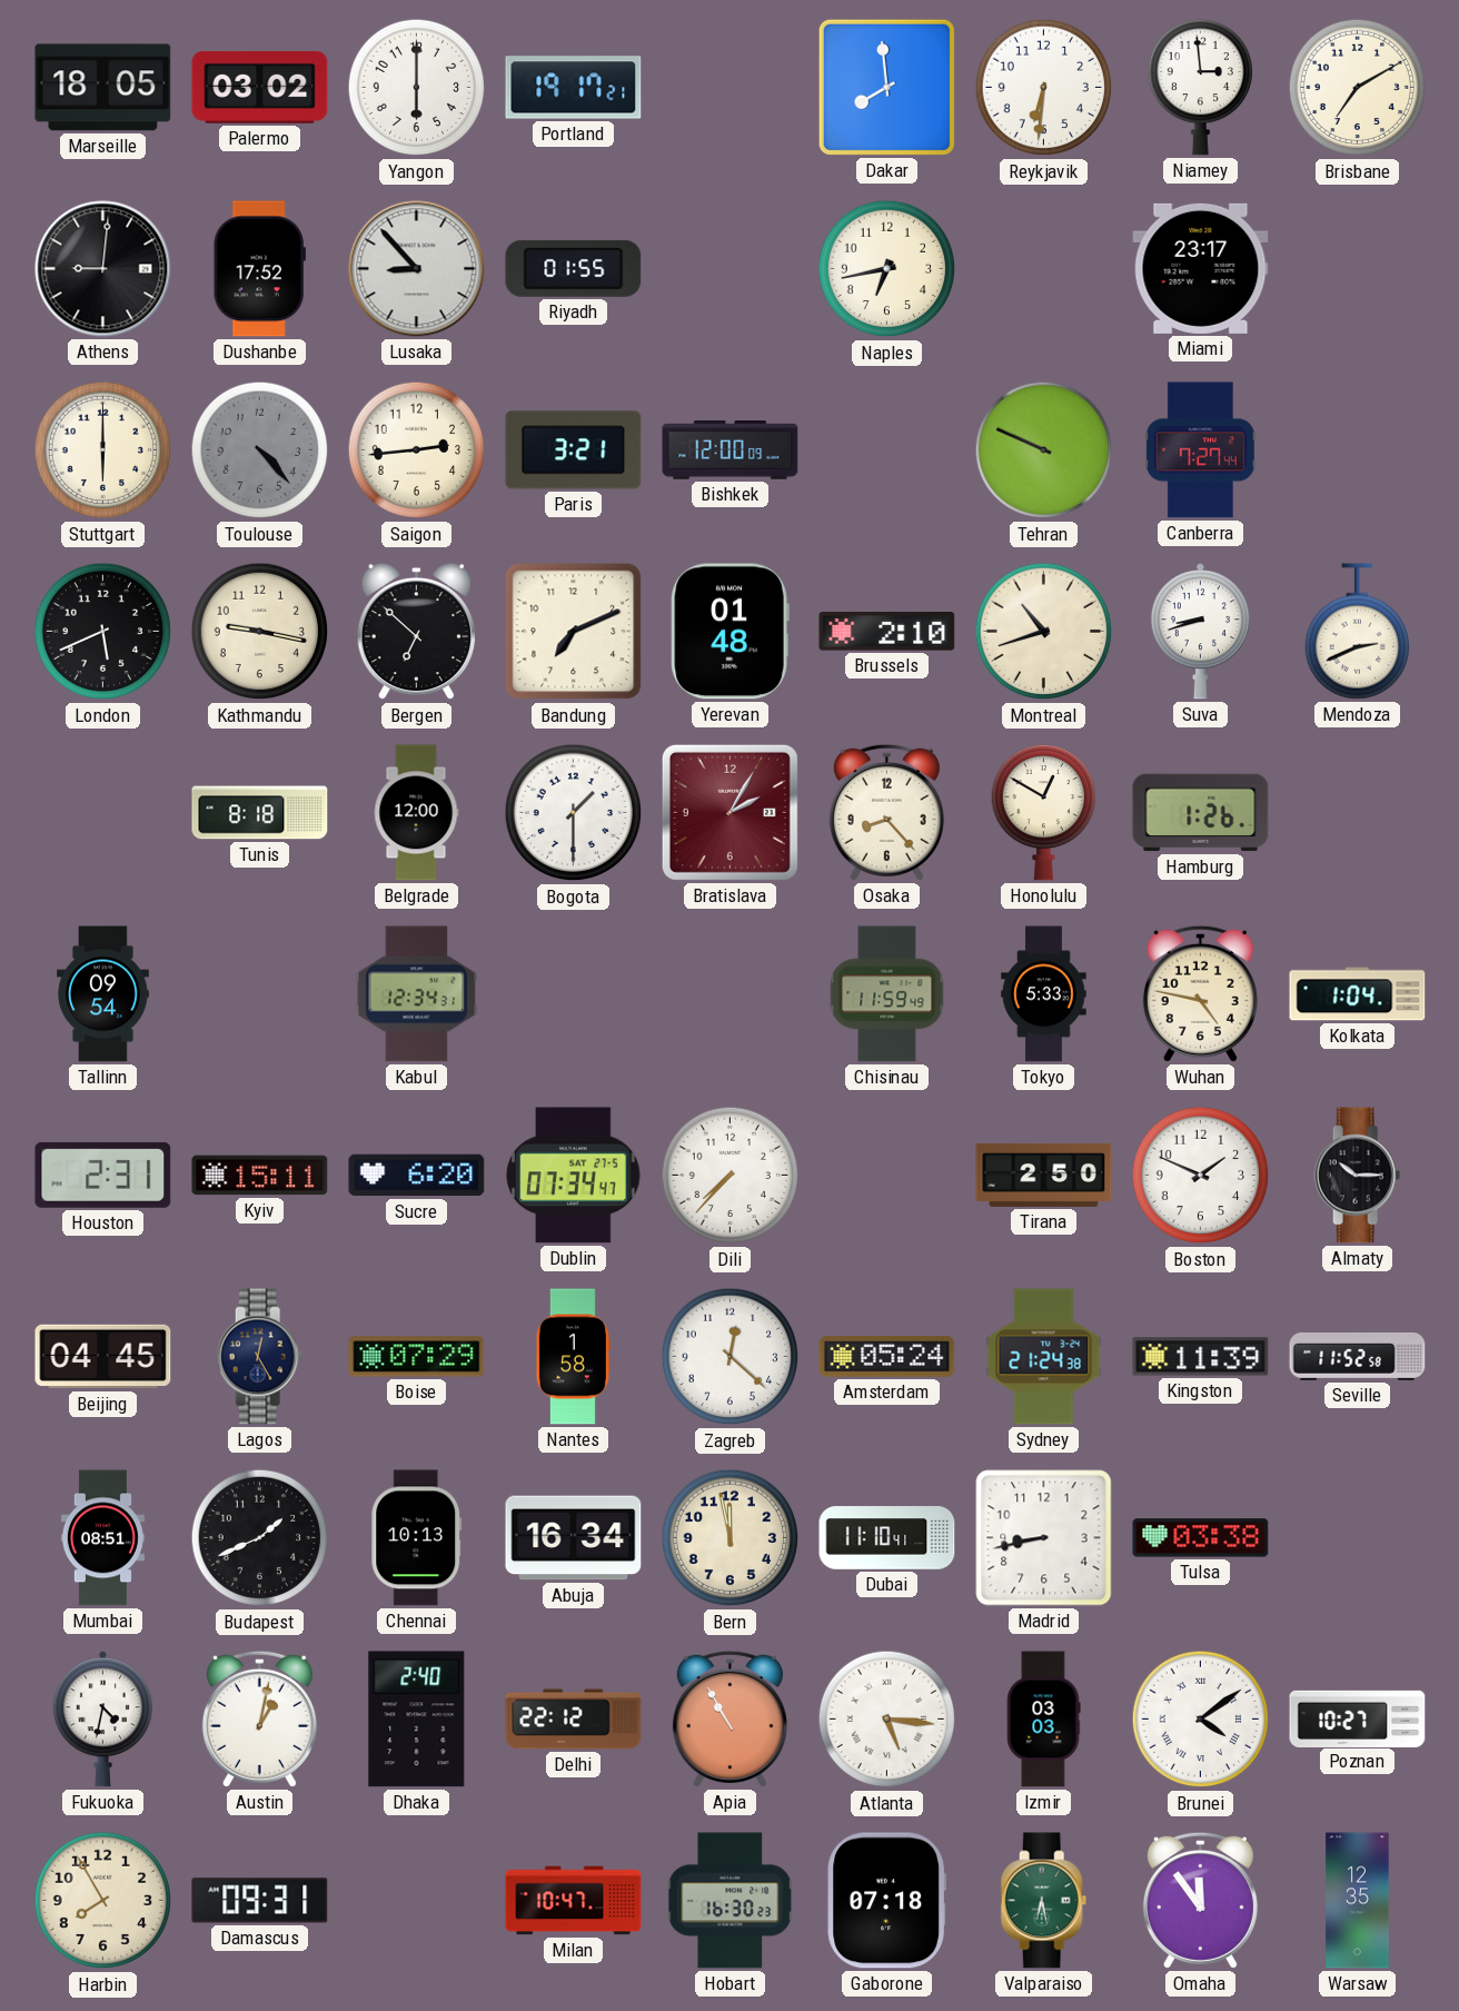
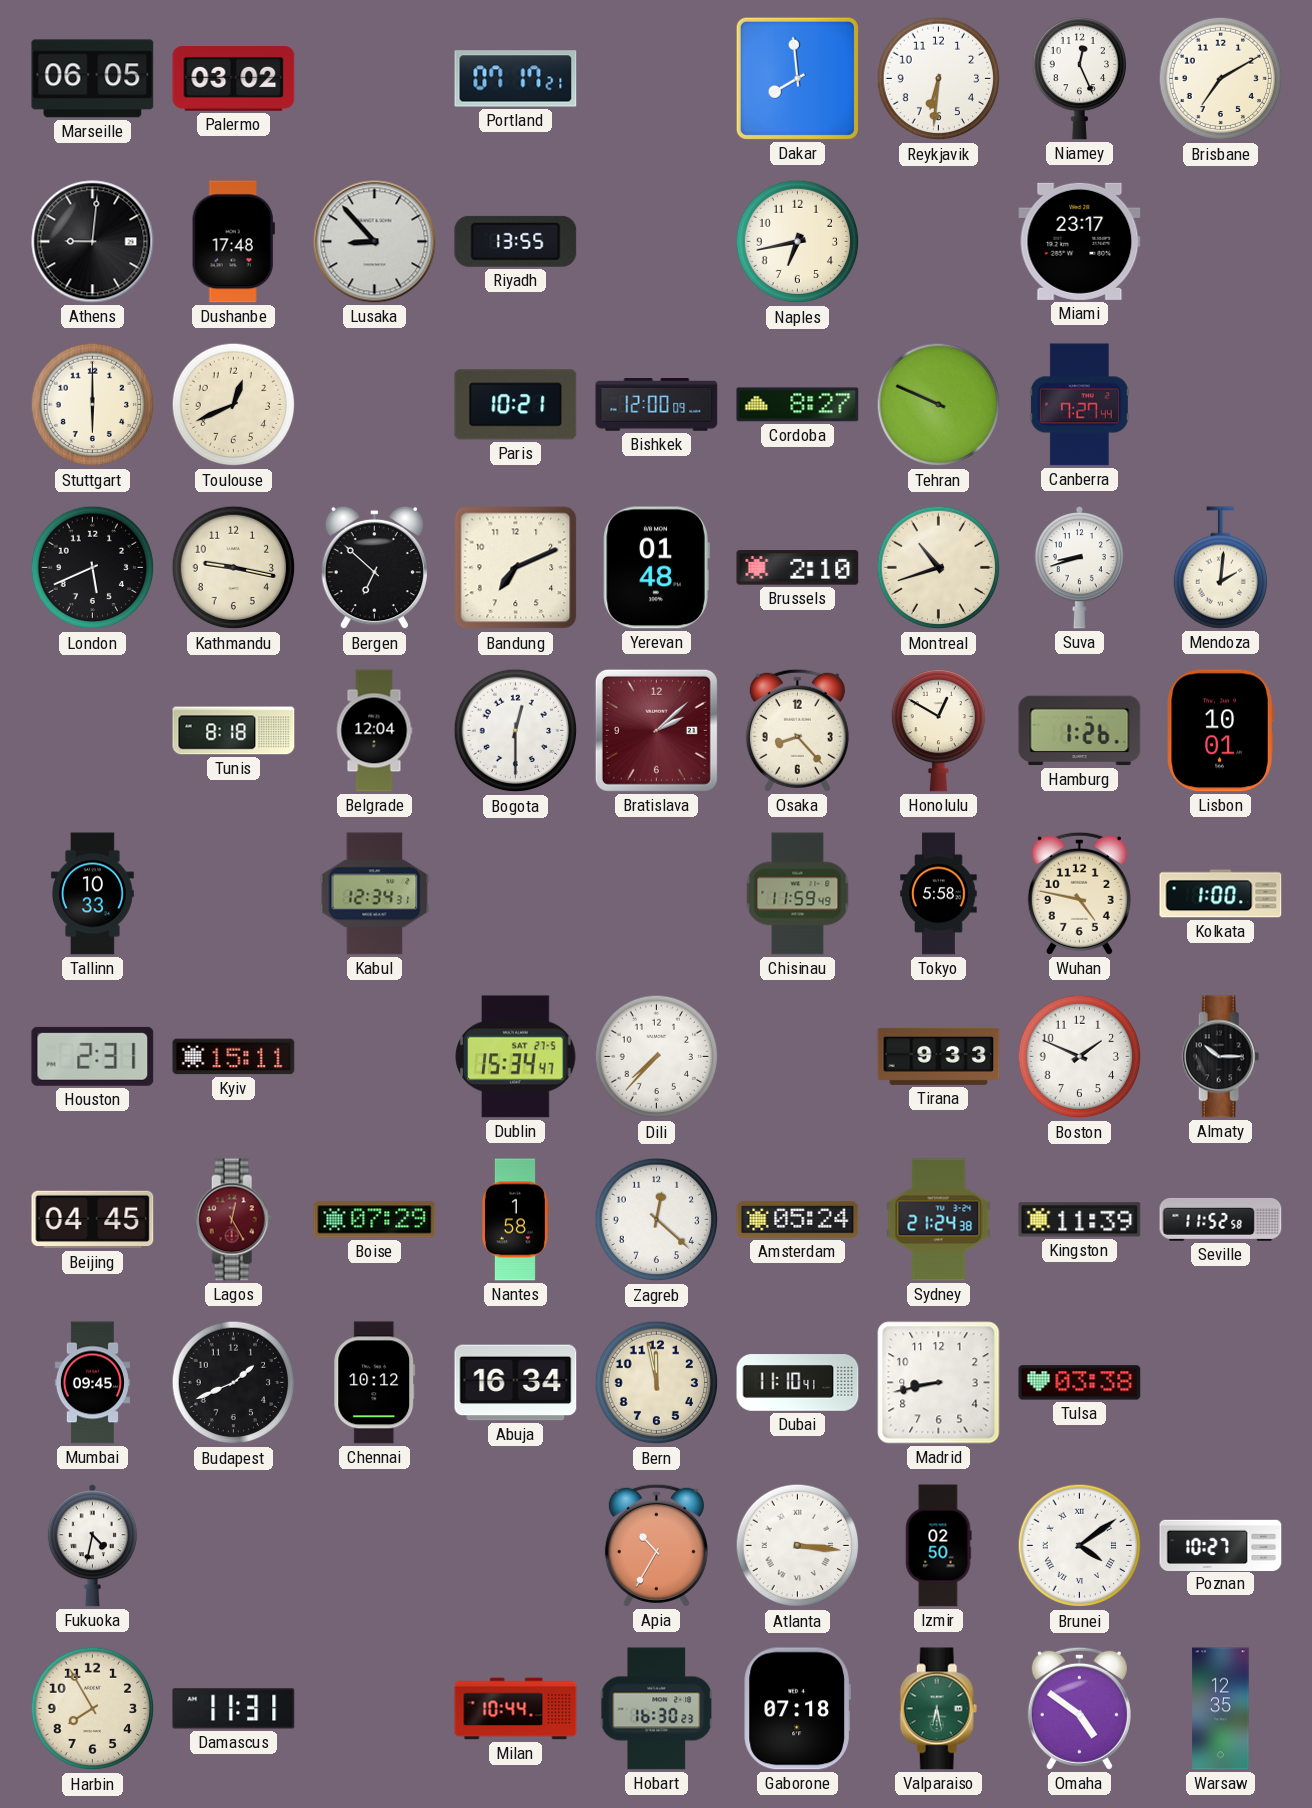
Marseille: 18:05 -> 06:05 (93, 79)
Yangon: 6:00 -> none (417, 88)
Portland: 19:17 -> 07:17 (516, 79)
Niamey: 2:59 -> 12:26 (1079, 78)
Dushanbe: 17:52 -> 17:48 (233, 242)
Riyadh: 01:55 -> 13:55 (516, 241)
Toulouse: 4:23 -> 12:41 (234, 405)
Toulouse dial: grey -> cream (234, 405)
Saigon: 2:44 -> none (417, 450)
Paris: 3:21 -> 10:21 (516, 405)
Cordoba: none -> 8:27 (798, 405)
Mendoza: 2:41 -> 2:01 (1220, 568)
Belgrade: 12:00 -> 12:04 (374, 731)
Bogota: 1:30 -> 12:30 (516, 731)
Bratislava: 2:05 -> 2:08 (656, 730)
Lisbon: none -> 10:01 (1220, 731)
Tallinn: 09:54 -> 10:33 (93, 894)
Tokyo: 5:33 -> 5:58 (939, 894)
Kolkata: 1:04 -> 1:00 (1221, 894)
Sucre: 6:20 -> none (417, 1176)
Dublin: 07:34 -> 15:34 (516, 1057)
Tirana: 2:50 -> 9:33 (939, 1056)
Lagos dial: navy -> burgundy (234, 1220)
Mumbai: 08:51 -> 09:45 (92, 1383)
Chennai: 10:13 -> 10:12 (375, 1383)
Austin: 1:02 -> none (259, 1718)
Dhaka: 2:40 -> none (417, 1720)
Delhi: 22:12 -> none (574, 1720)
Apia: 10:55 -> 10:35 (656, 1545)
Atlanta: 5:16 -> 3:16 (798, 1546)
Izmir: 03:03 -> 02:50 (938, 1546)
Damascus: 09:31 -> 11:31 (234, 1709)
Milan: 10:47 -> 10:44 (516, 1709)
Omaha: 11:54 -> 4:51 (1079, 1708)
